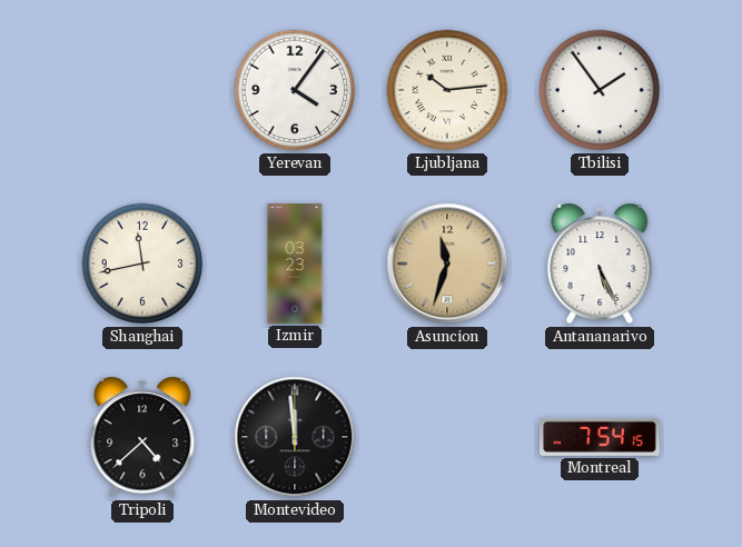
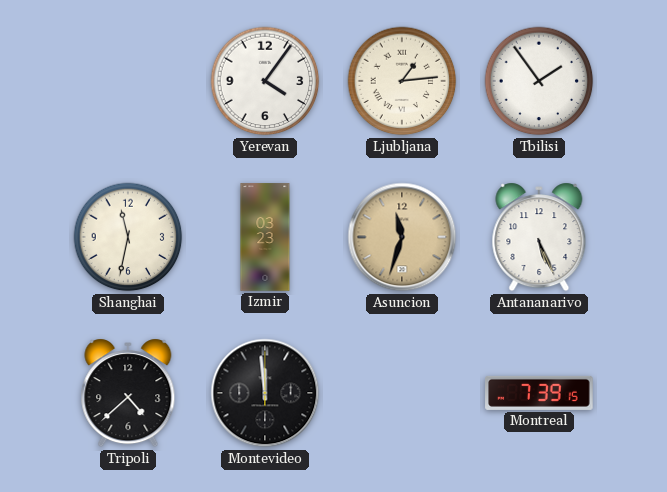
Ljubljana: 10:14 -> 1:14 (402, 81)
Shanghai: 11:43 -> 11:32 (128, 237)
Montreal: 7:54 -> 7:39 (539, 393)
